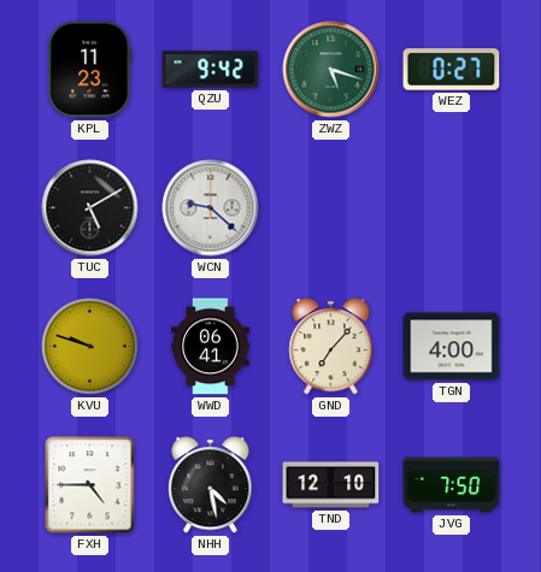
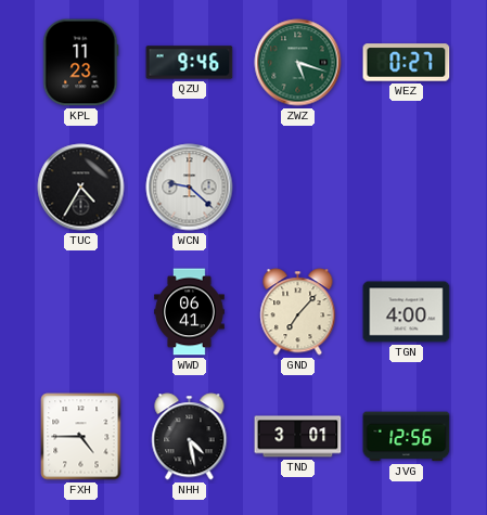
QZU: 9:42 -> 9:46 (190, 63)
TUC: 5:10 -> 4:35 (81, 188)
KVU: 9:48 -> none (90, 347)
TND: 12:10 -> 3:01 (298, 437)
JVG: 7:50 -> 12:56 (407, 437)
